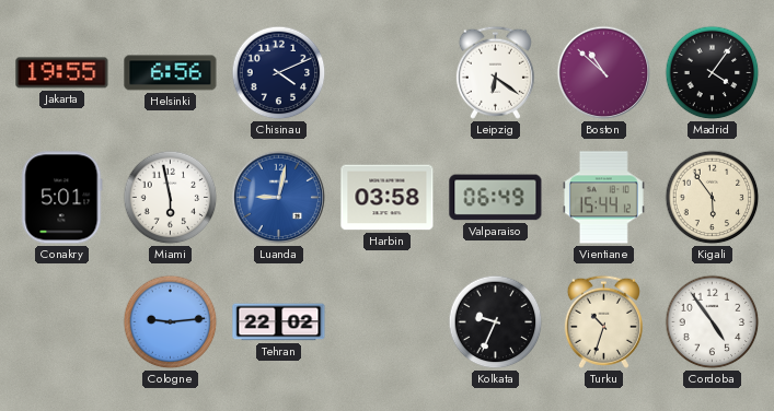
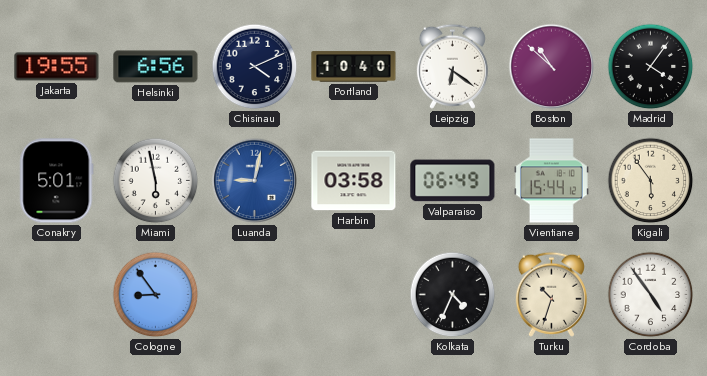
Portland: none -> 10:40 (354, 67)
Cologne: 9:14 -> 8:54 (156, 295)
Tehran: 22:02 -> none (279, 322)
Kolkata: 9:34 -> 4:34 (453, 295)
